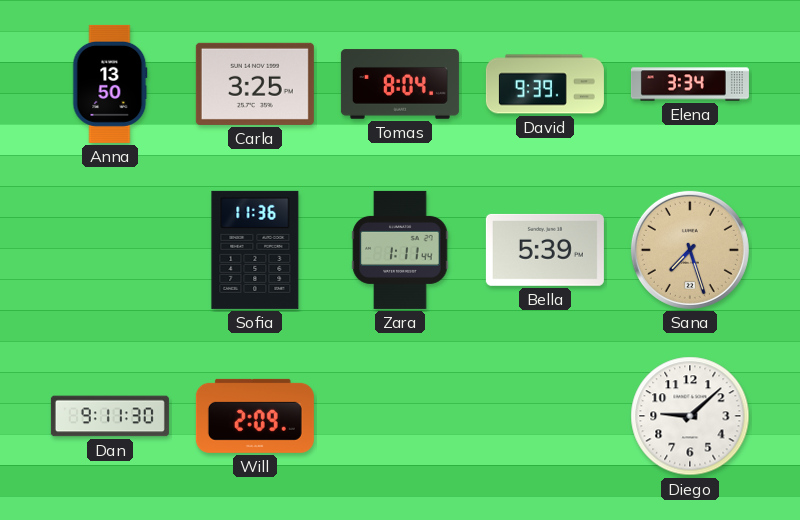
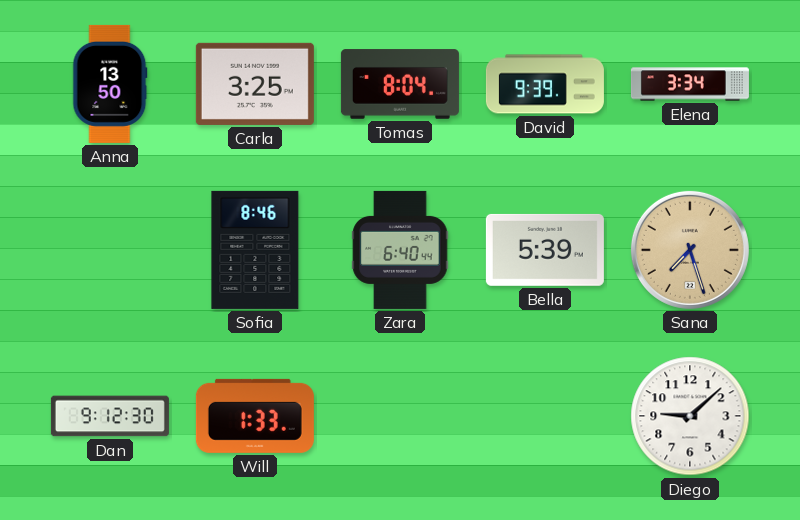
Sofia: 11:36 -> 8:46 (255, 250)
Zara: 1:11 -> 6:40 (400, 250)
Dan: 9:11 -> 9:12 (110, 416)
Will: 2:09 -> 1:33 (255, 416)
